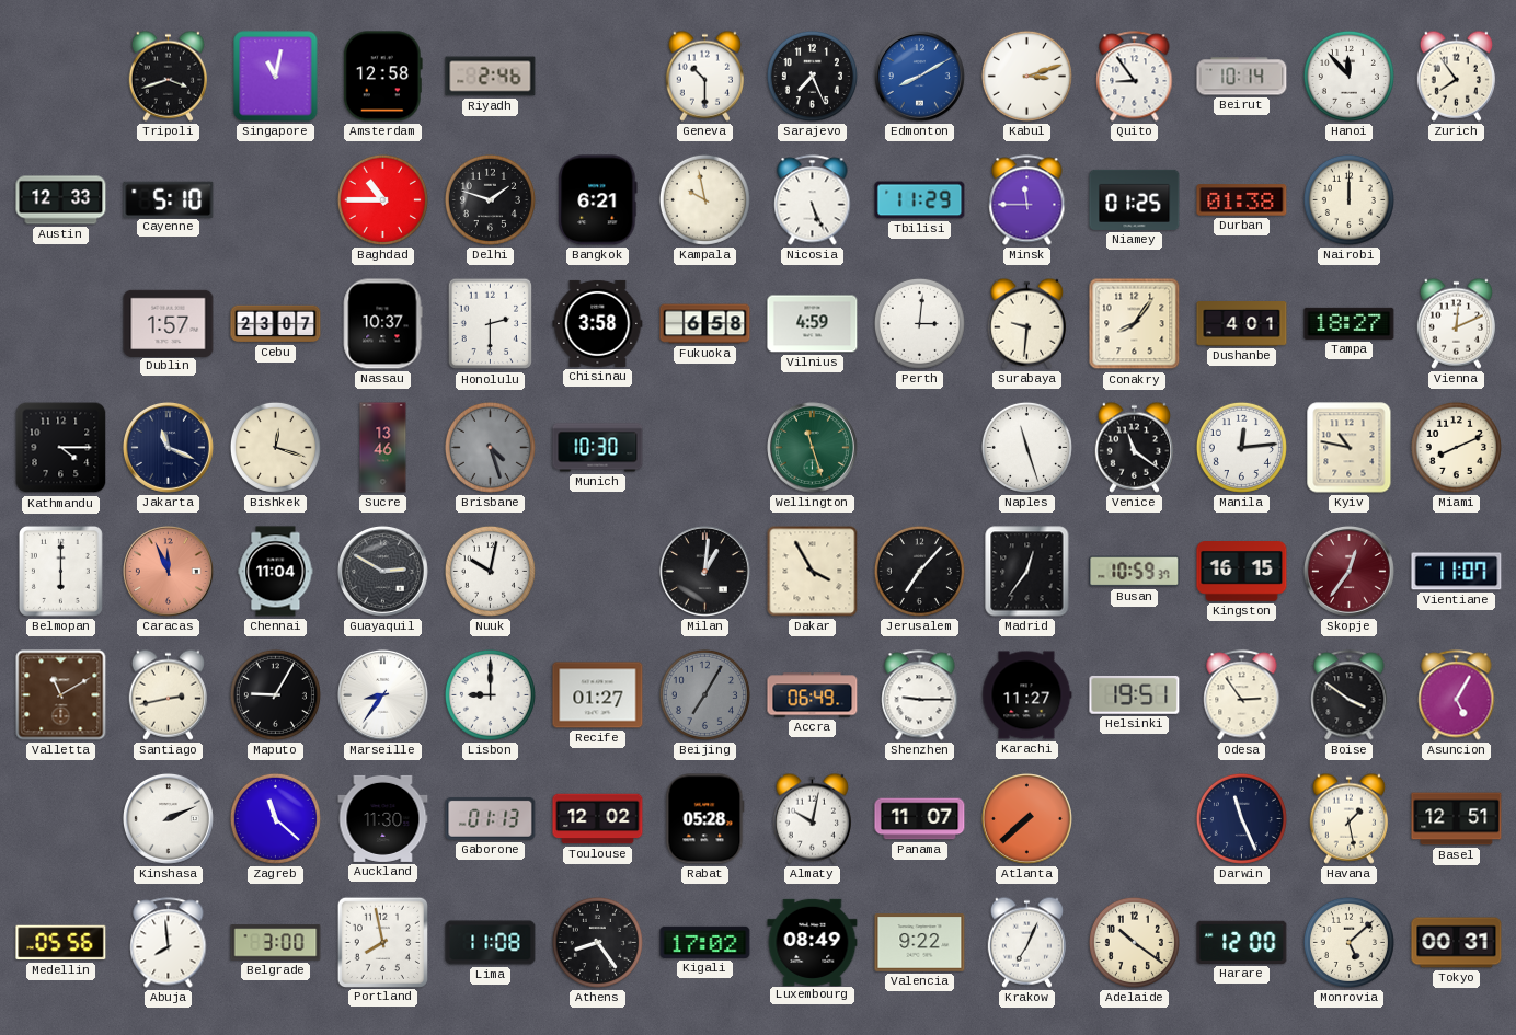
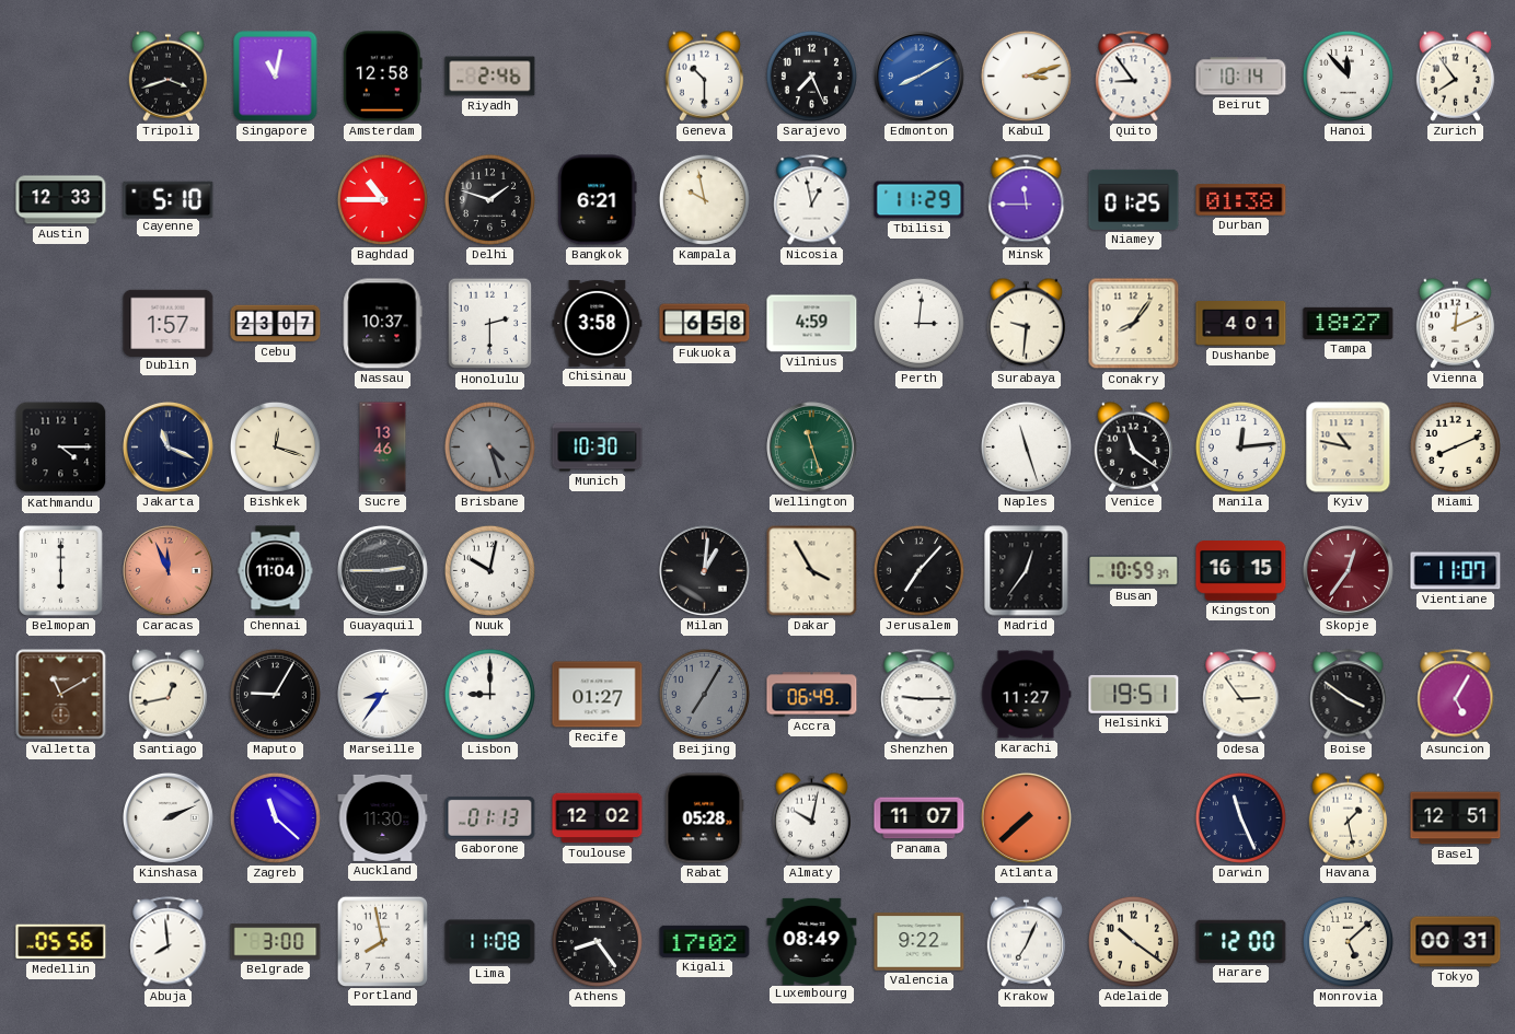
Nicosia: 5:26 -> 12:58 (812, 200)
Nairobi: 12:00 -> none (1348, 199)
Guayaquil: 2:50 -> 2:45 (382, 570)
Santiago: 2:43 -> 12:43 (167, 694)
